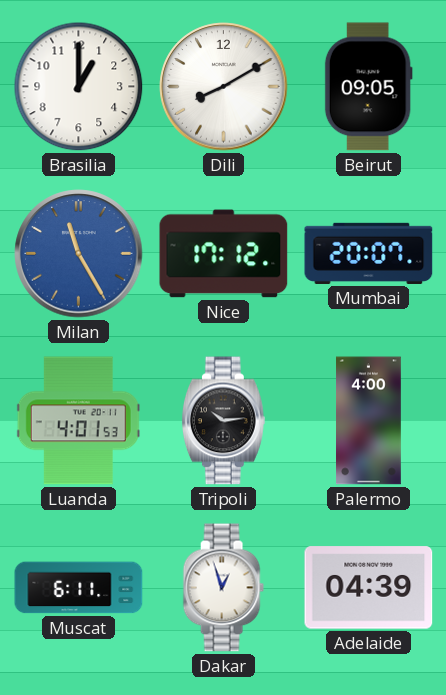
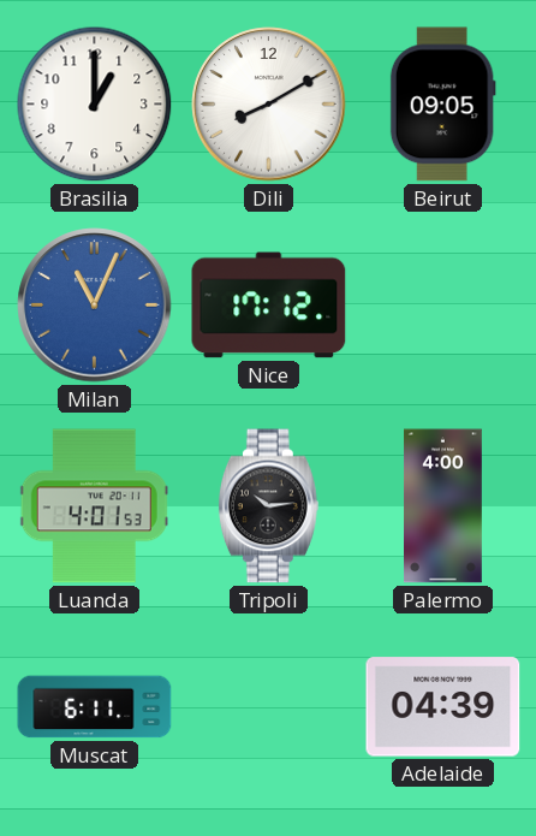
Milan: 11:25 -> 11:04 (95, 306)
Mumbai: 20:07 -> none (369, 253)
Dakar: 12:57 -> none (223, 588)
